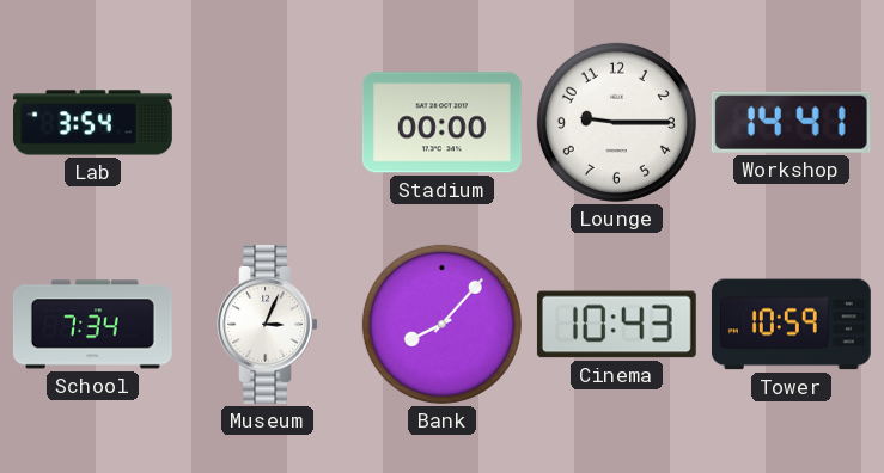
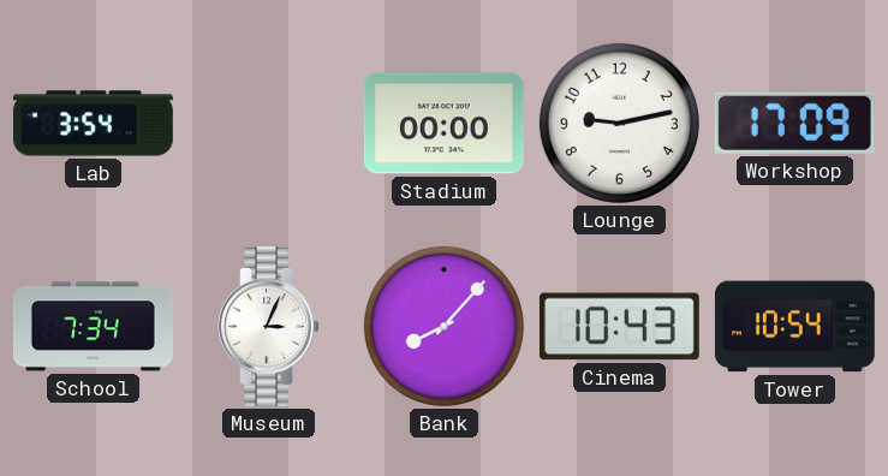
Lounge: 9:15 -> 9:13 (619, 123)
Workshop: 14:41 -> 17:09 (794, 123)
Tower: 10:59 -> 10:54 (794, 327)
